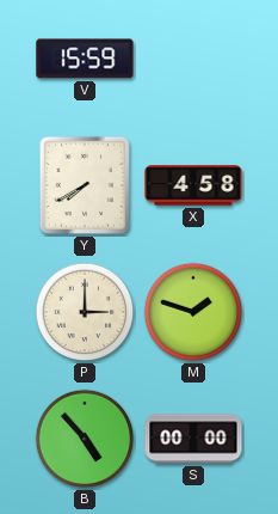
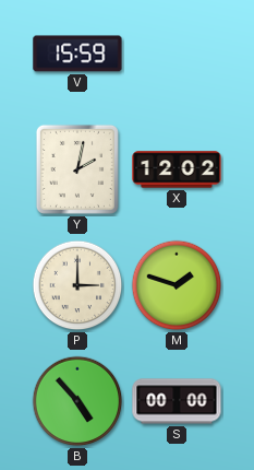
Y: 7:40 -> 2:02 (77, 169)
X: 4:58 -> 12:02 (177, 169)
